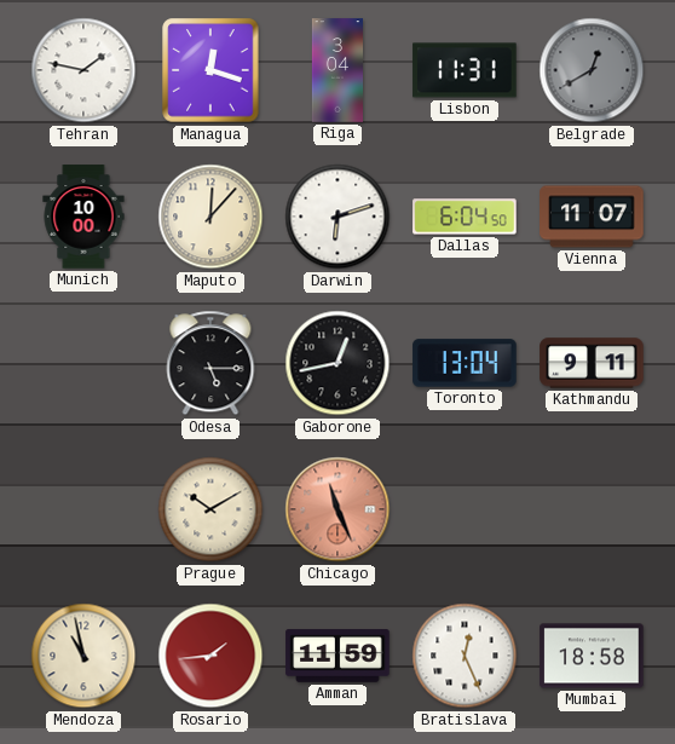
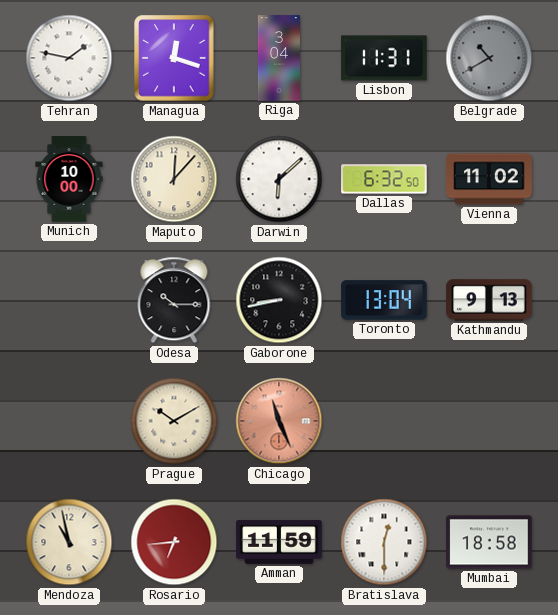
Belgrade: 12:40 -> 10:40 (489, 58)
Darwin: 6:12 -> 6:08 (279, 179)
Dallas: 6:04 -> 6:32 (384, 179)
Vienna: 11:07 -> 11:02 (489, 179)
Odesa: 5:15 -> 10:15 (174, 300)
Gaborone: 12:43 -> 8:43 (279, 300)
Kathmandu: 9:11 -> 9:13 (489, 300)
Rosario: 1:44 -> 6:44 (174, 542)
Bratislava: 12:26 -> 12:30 (384, 542)
